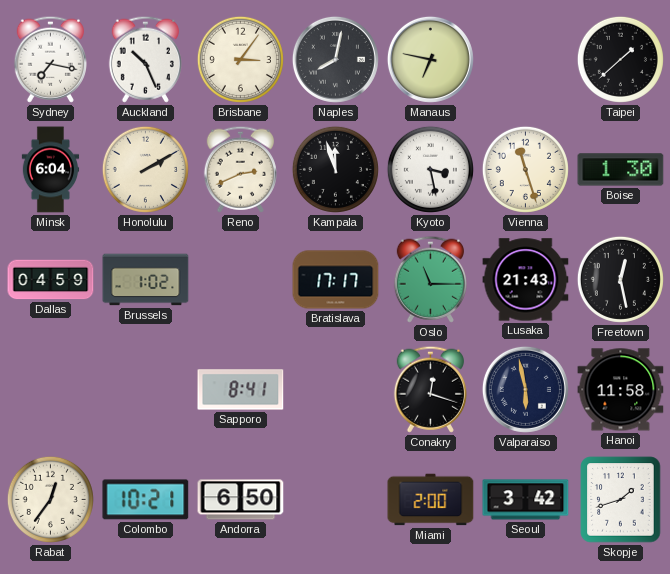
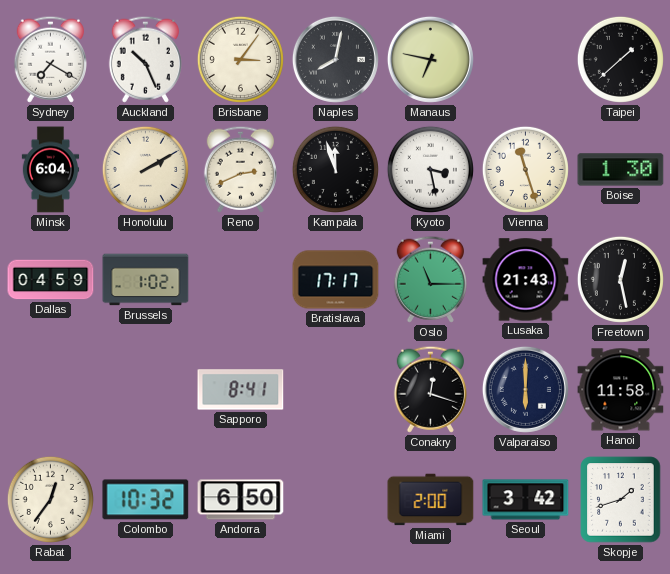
Sydney: 7:17 -> 7:20 (50, 59)
Valparaiso: 5:58 -> 6:00 (525, 389)
Colombo: 10:21 -> 10:32 (146, 500)
